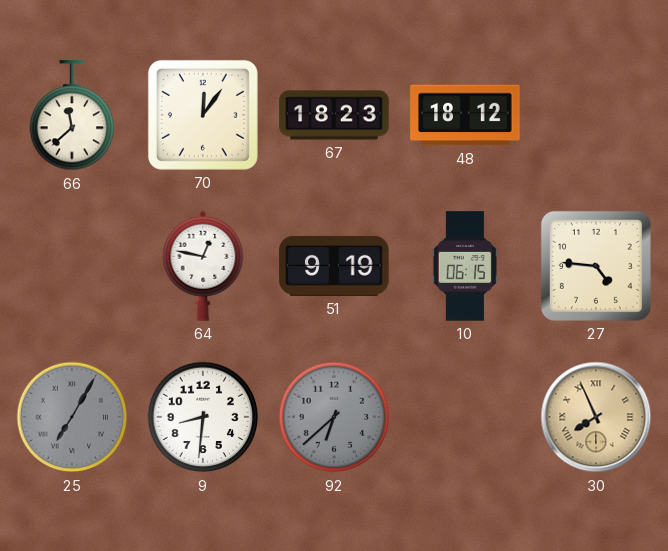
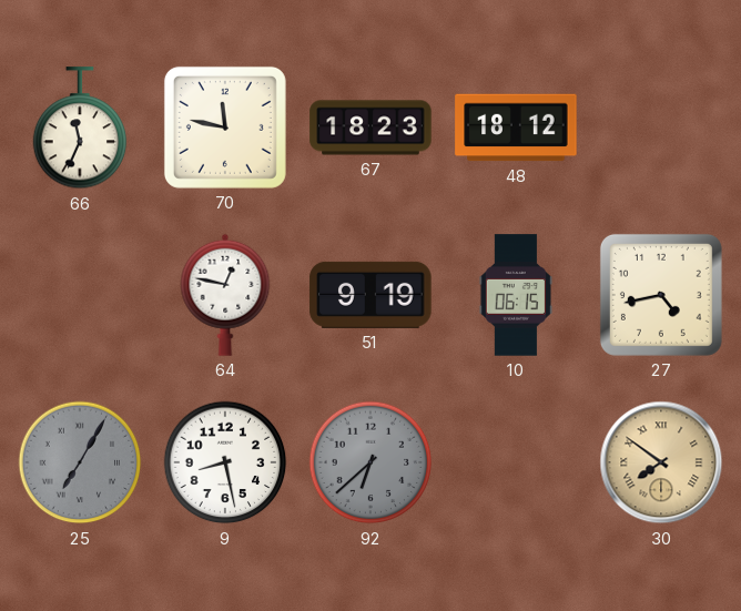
66: 11:38 -> 11:34 (80, 129)
70: 12:06 -> 11:47 (225, 128)
27: 4:46 -> 4:43 (661, 295)
9: 8:31 -> 8:28 (225, 462)
30: 7:56 -> 7:51 (661, 462)
